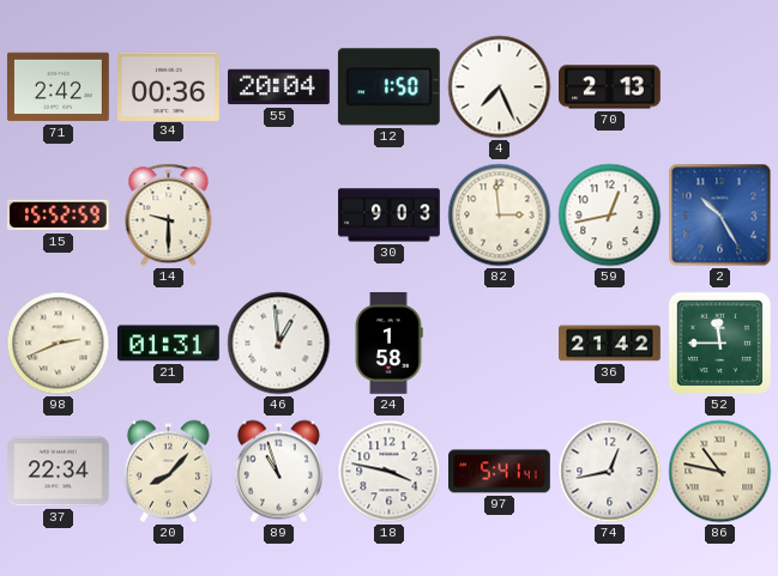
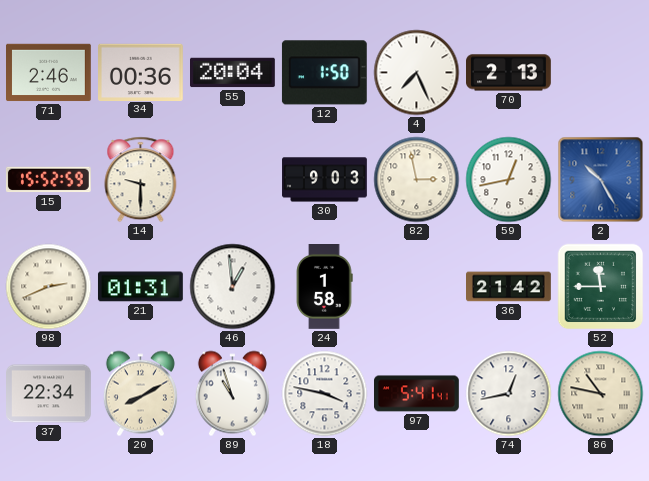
71: 2:42 -> 2:46 (49, 73)
82: 2:59 -> 2:58 (417, 180)
20: 8:07 -> 8:10 (140, 394)
